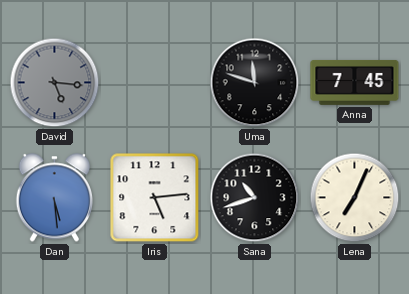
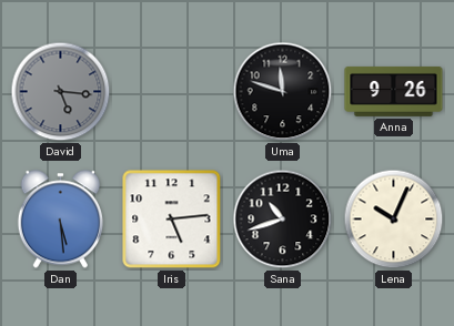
Anna: 7:45 -> 9:26 (394, 91)
Lena: 7:04 -> 10:04 (394, 220)
